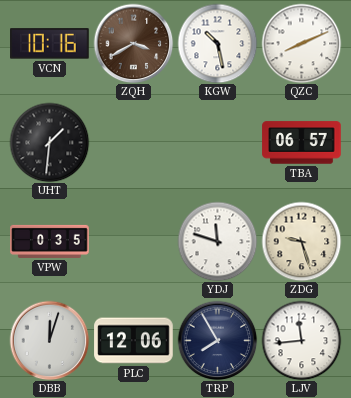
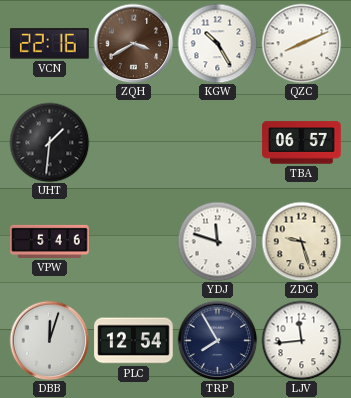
VCN: 10:16 -> 22:16 (50, 44)
KGW: 10:28 -> 10:25 (217, 43)
VPW: 0:35 -> 5:46 (50, 241)
PLC: 12:06 -> 12:54 (134, 341)
